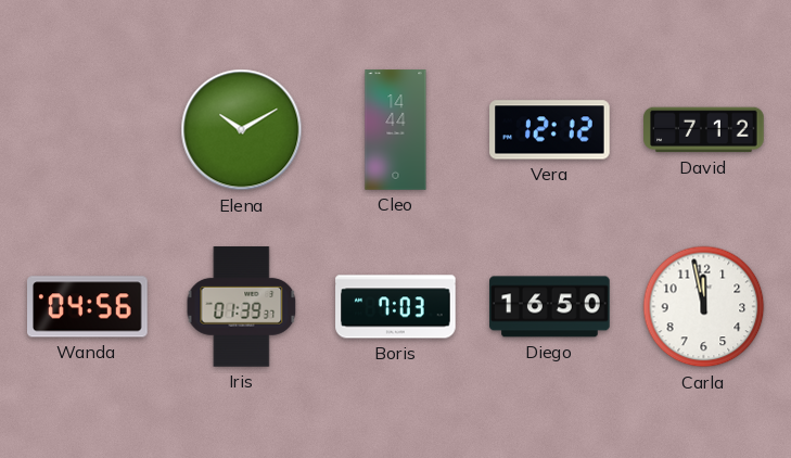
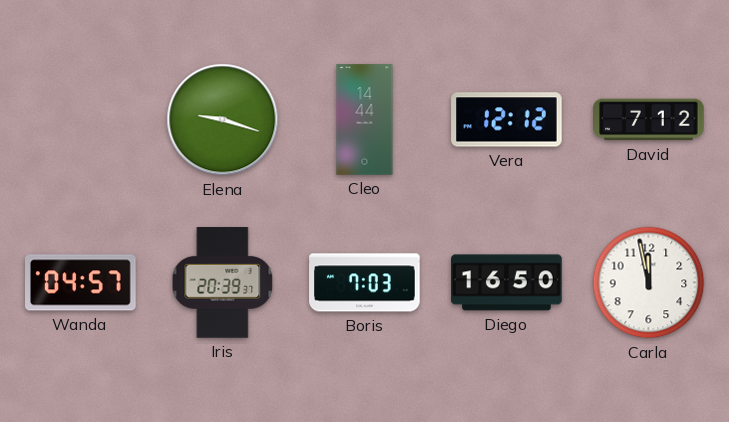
Elena: 10:10 -> 9:18 (223, 120)
Wanda: 04:56 -> 04:57 (81, 283)
Iris: 01:39 -> 20:39 (223, 283)
